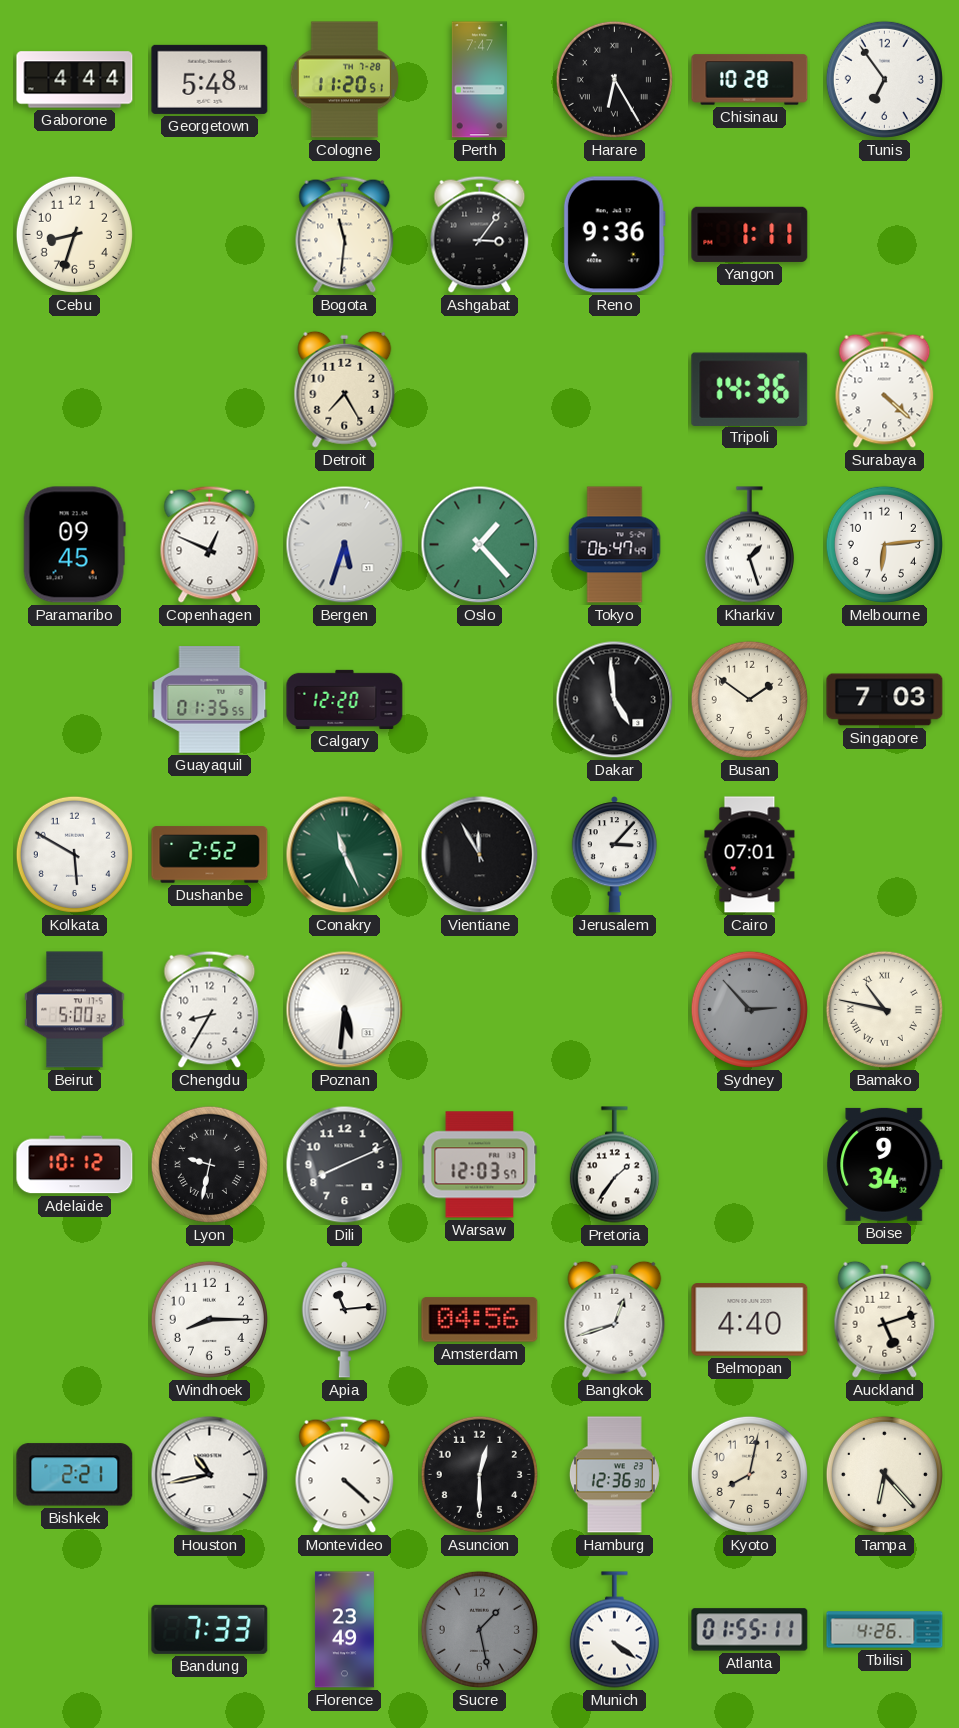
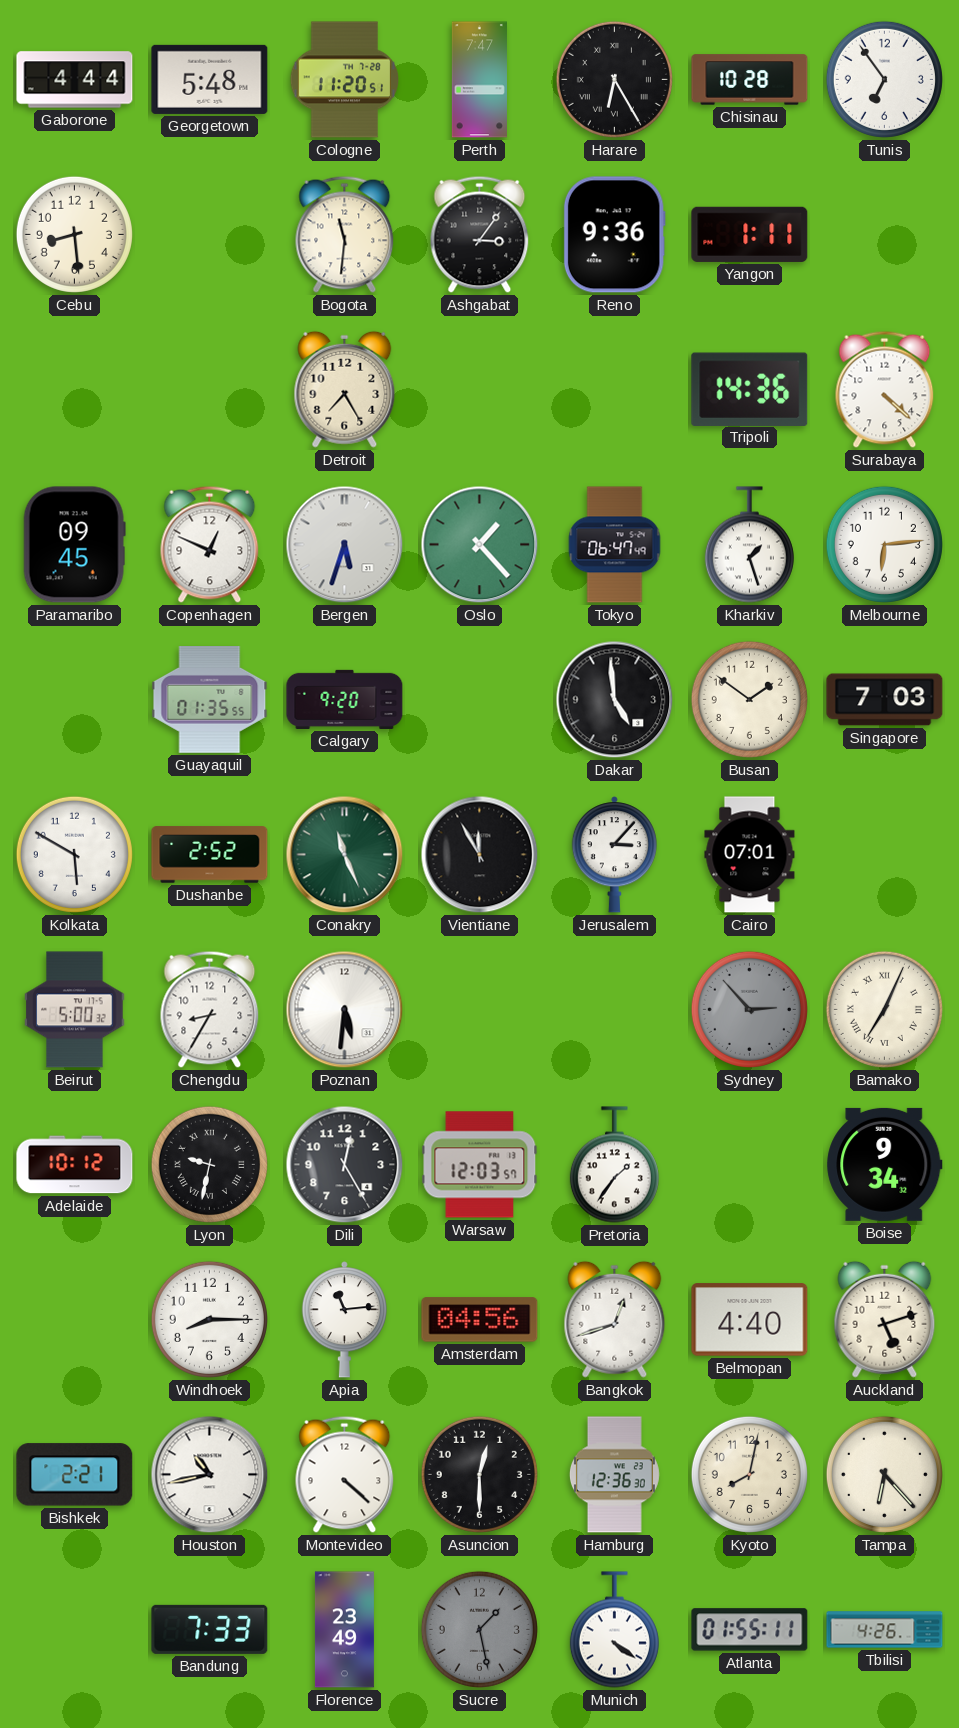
Cebu: 8:33 -> 8:29 (74, 234)
Calgary: 12:20 -> 9:20 (345, 699)
Bamako: 10:47 -> 7:04 (884, 1009)
Dili: 8:11 -> 12:25 (345, 1165)
